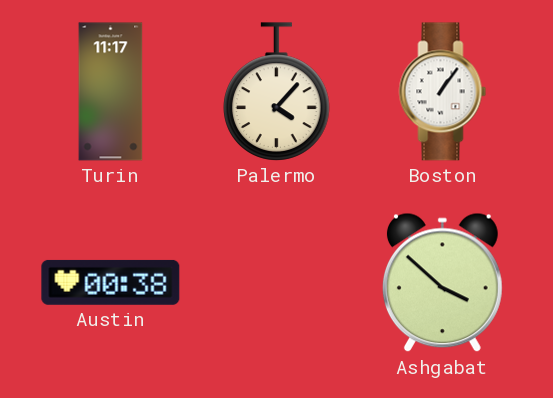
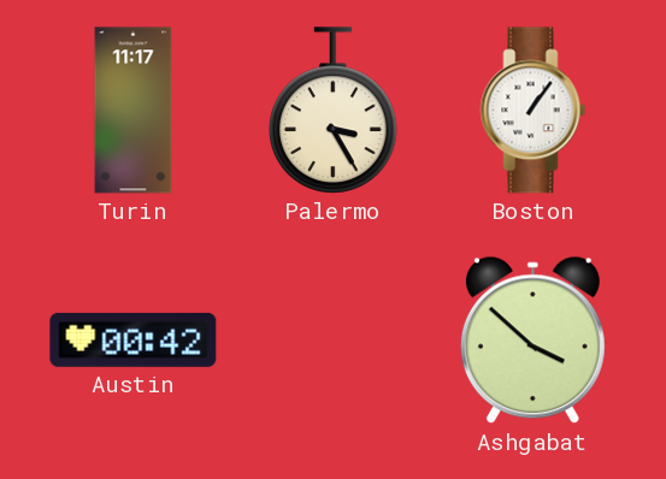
Palermo: 4:07 -> 3:25 (334, 111)
Austin: 00:38 -> 00:42 (134, 339)
